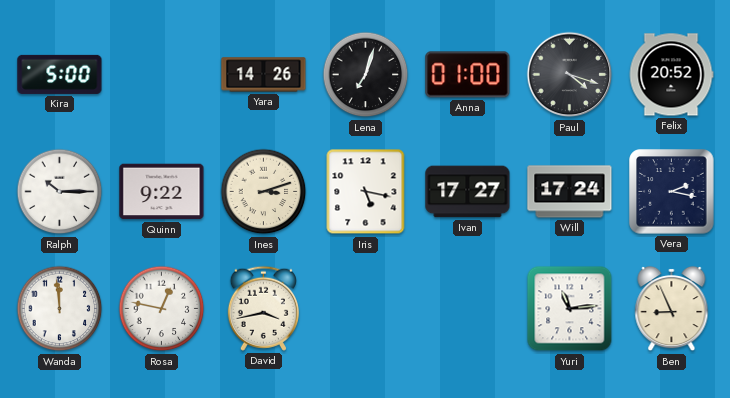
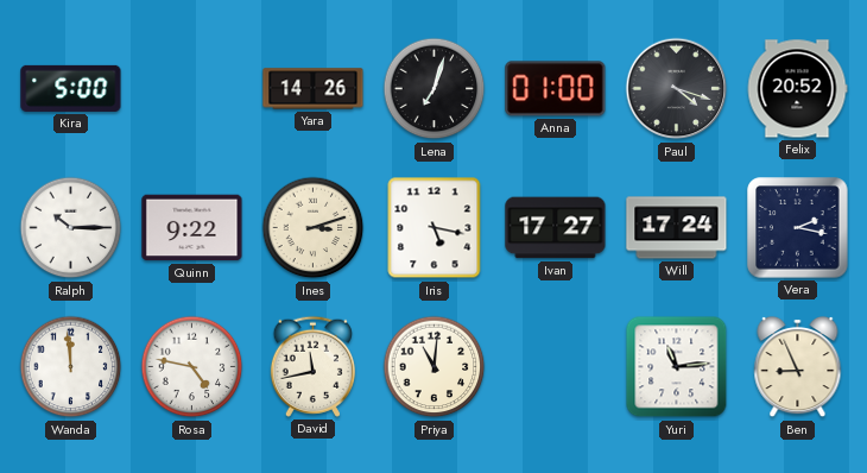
Rosa: 12:47 -> 4:47 (192, 367)
David: 3:43 -> 11:43 (312, 366)
Priya: none -> 11:01 (435, 367)
